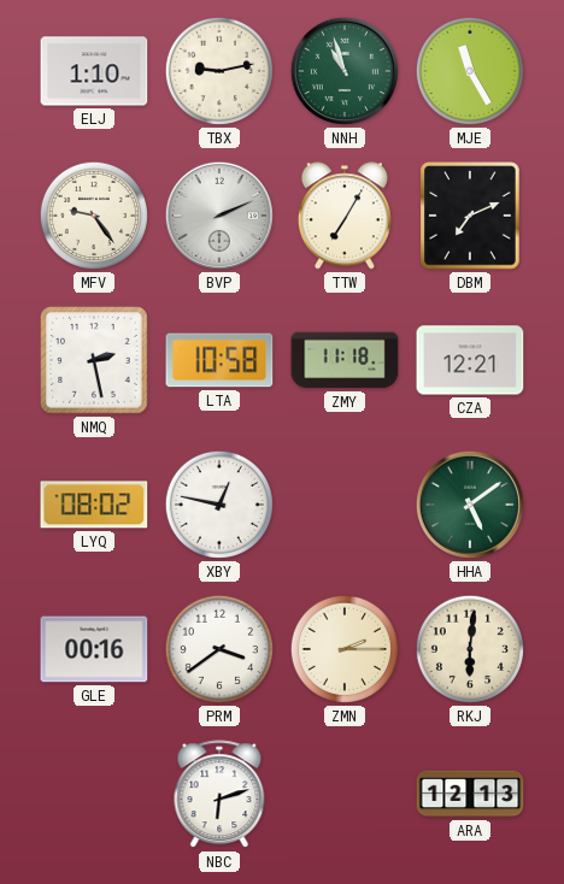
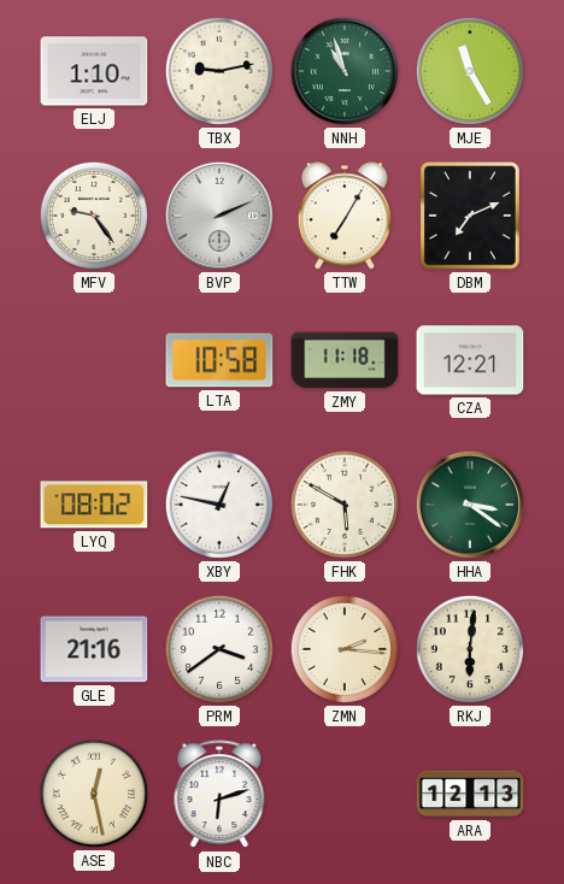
NMQ: 2:28 -> none (94, 360)
FHK: none -> 5:50 (345, 505)
HHA: 5:09 -> 3:21 (470, 505)
GLE: 00:16 -> 21:16 (94, 649)
ZMN: 2:15 -> 2:16 (345, 649)
ASE: none -> 12:28 (94, 794)
